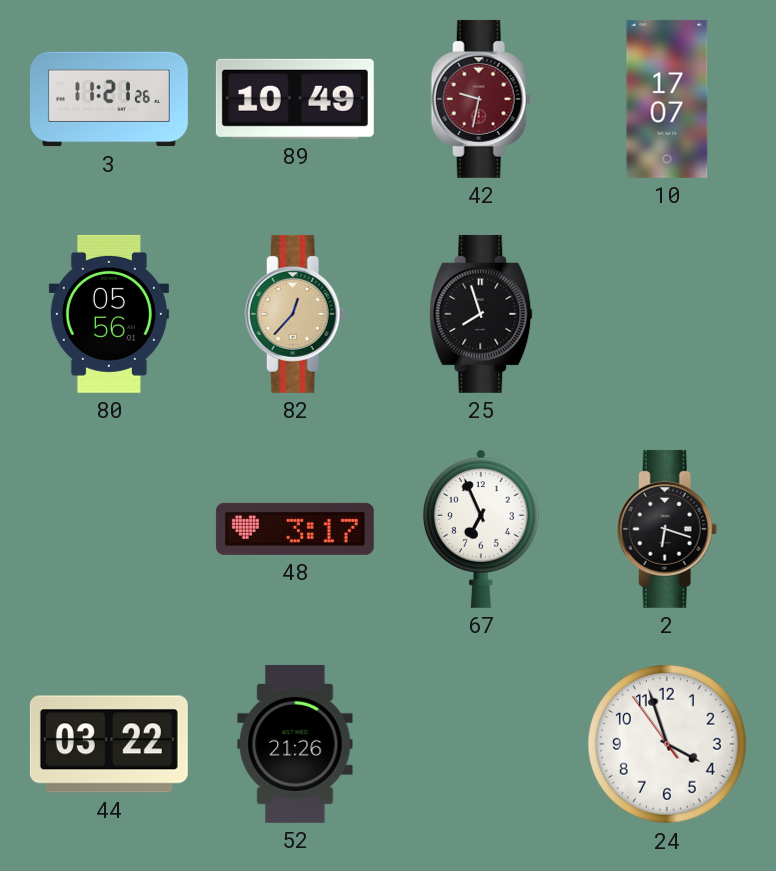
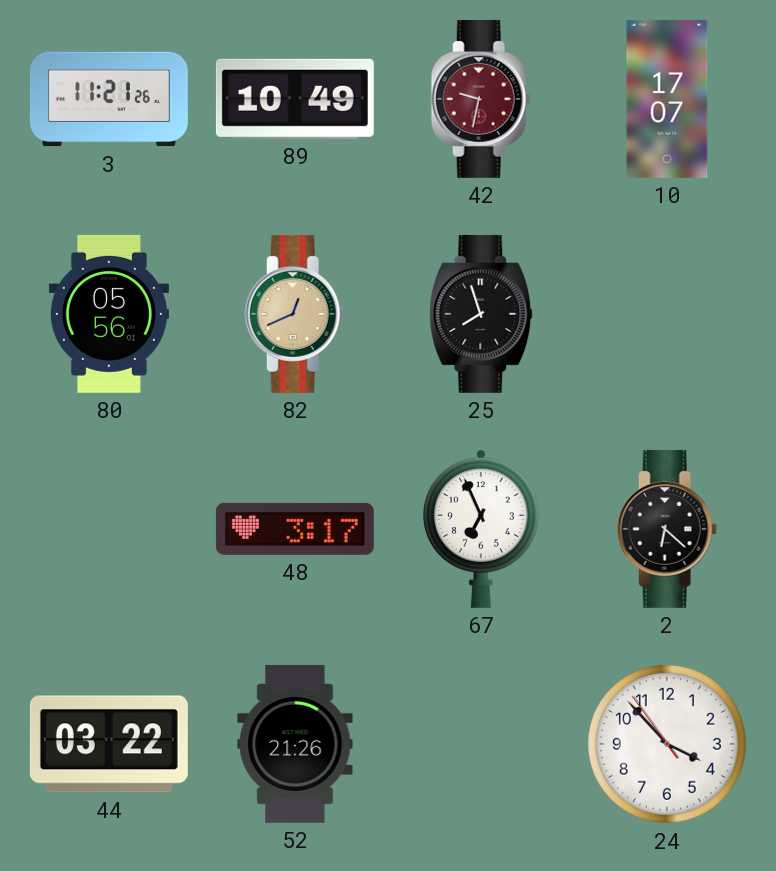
82: 12:37 -> 12:41 (295, 314)
2: 6:18 -> 6:22 (667, 529)
24: 3:56 -> 3:52 (668, 745)
